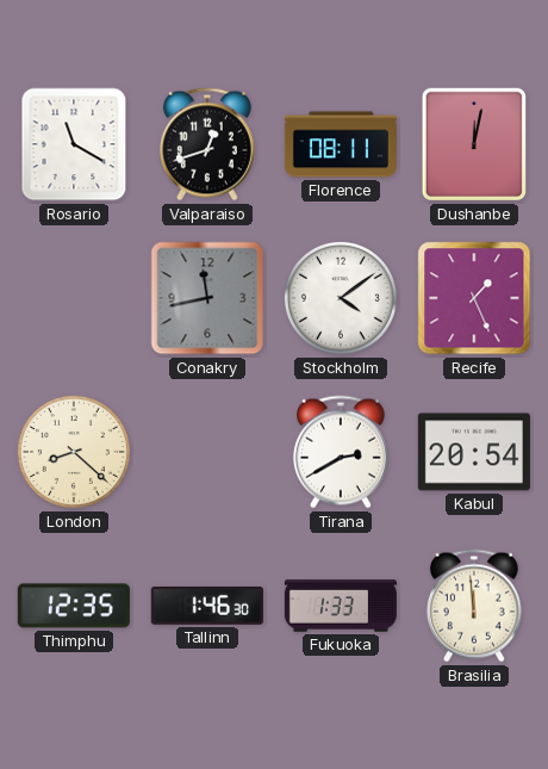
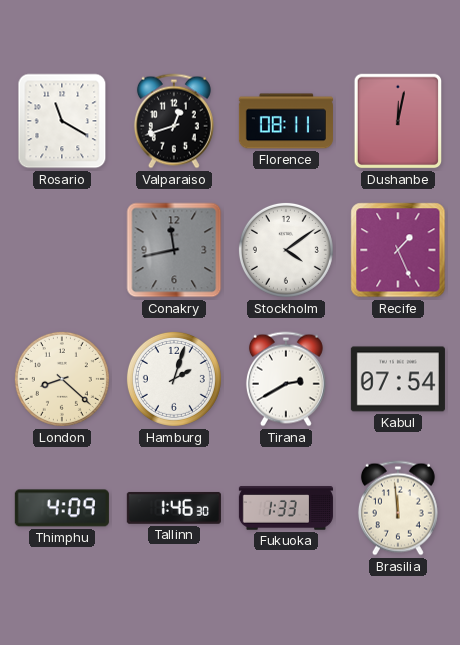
Hamburg: none -> 2:03 (174, 379)
Kabul: 20:54 -> 07:54 (398, 379)
Thimphu: 12:35 -> 4:09 (62, 508)
